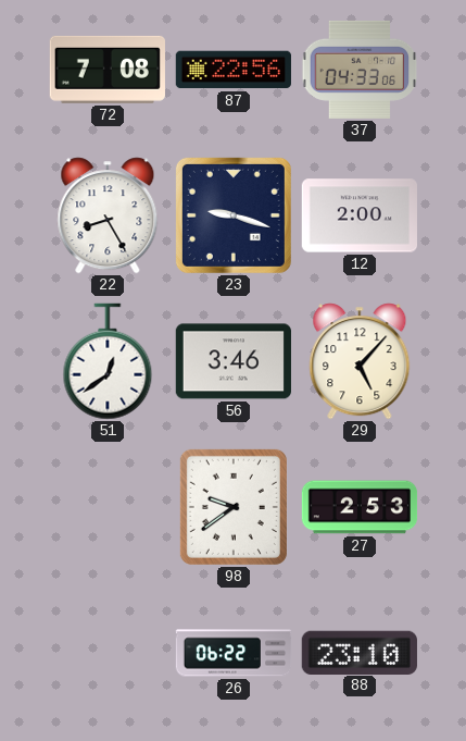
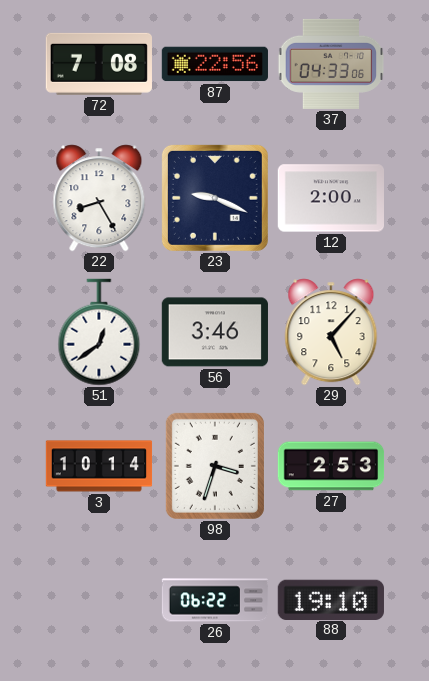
23: 9:18 -> 9:19 (215, 198)
3: none -> 10:14 (99, 466)
98: 9:39 -> 3:33 (215, 466)
88: 23:10 -> 19:10 (331, 599)
